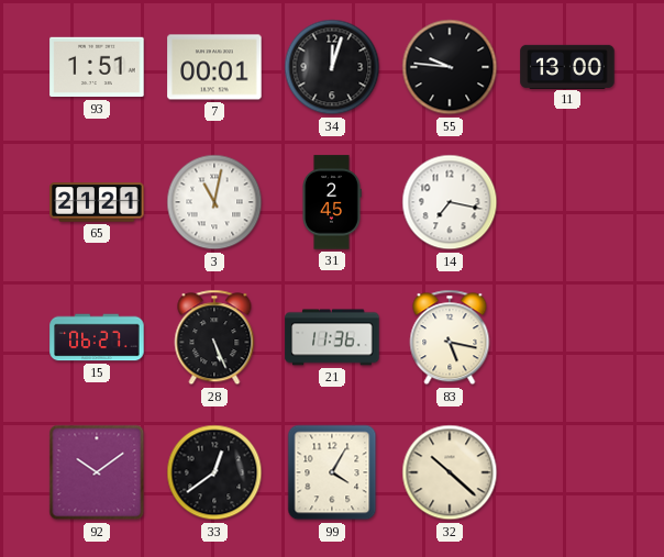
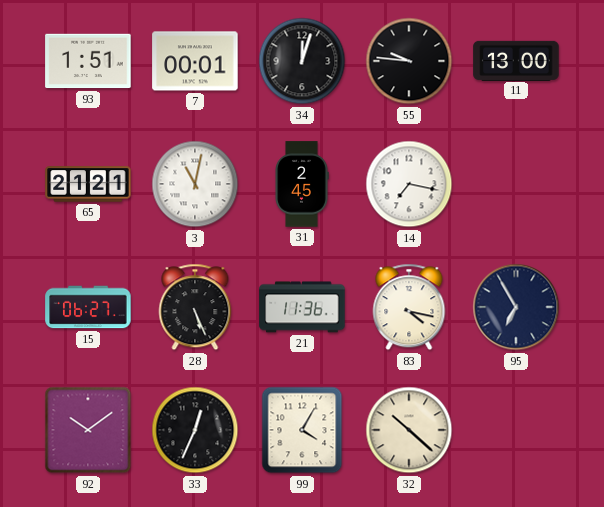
83: 5:17 -> 4:17 (409, 307)
95: none -> 6:55 (516, 307)
33: 12:39 -> 12:34 (195, 430)
